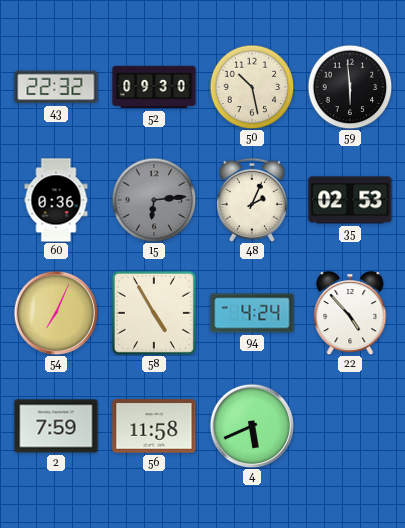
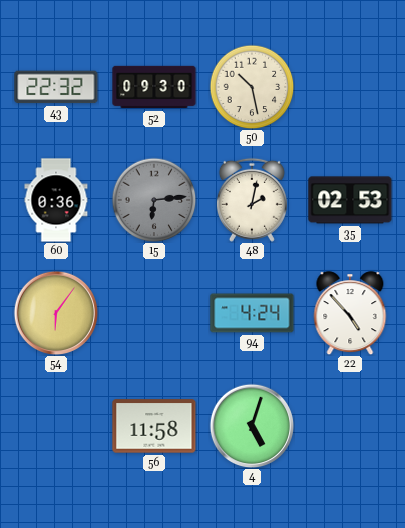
59: 5:59 -> none (350, 87)
48: 2:04 -> 2:02 (252, 200)
54: 7:04 -> 6:06 (56, 313)
58: 4:55 -> none (154, 313)
2: 7:59 -> none (56, 426)
4: 5:41 -> 5:03 (252, 426)
